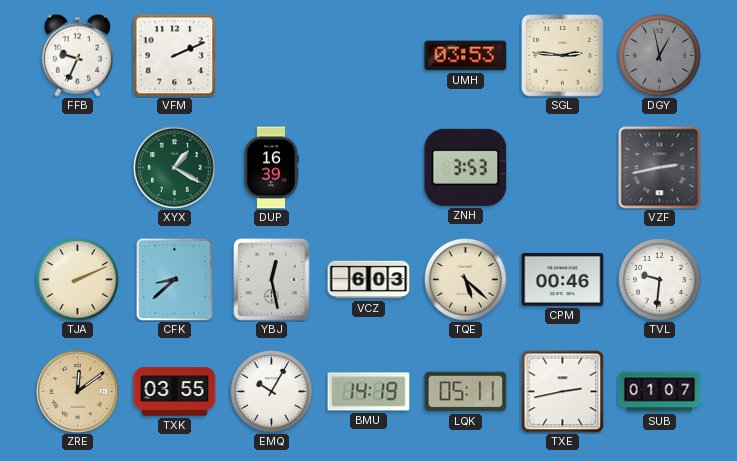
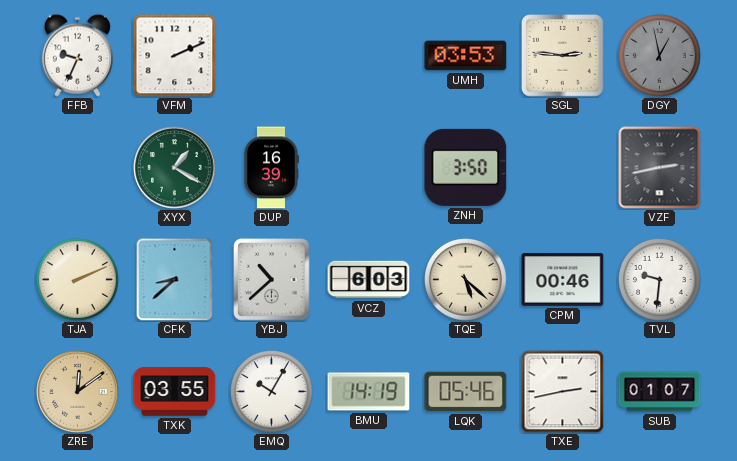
ZNH: 3:53 -> 3:50 (466, 167)
YBJ: 12:28 -> 10:38 (272, 280)
LQK: 05:11 -> 05:46 (466, 392)
